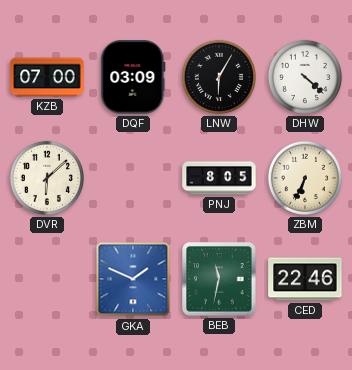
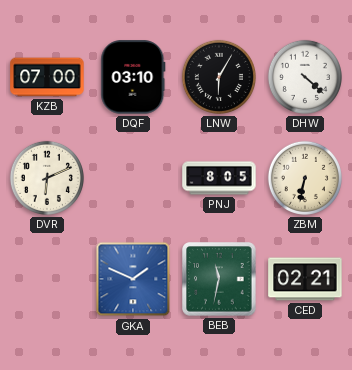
DQF: 03:09 -> 03:10 (133, 77)
DVR: 6:08 -> 6:11 (47, 178)
ZBM: 6:34 -> 6:32 (305, 178)
CED: 22:46 -> 02:21 (305, 279)
